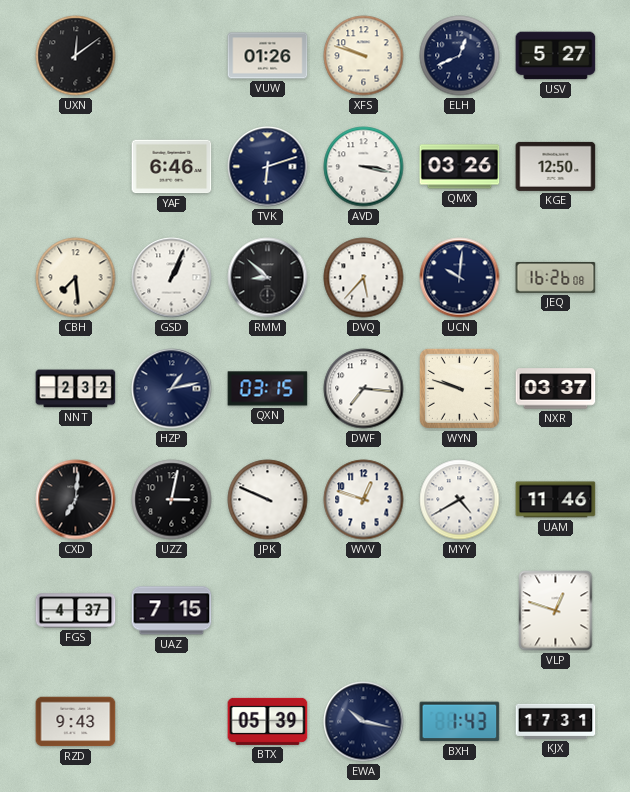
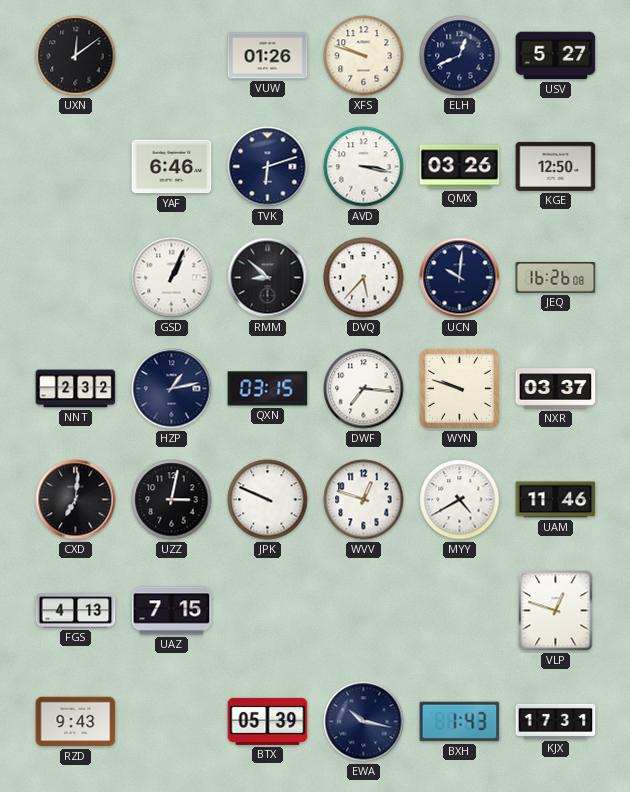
CBH: 7:29 -> none (76, 278)
FGS: 4:37 -> 4:13 (76, 611)
